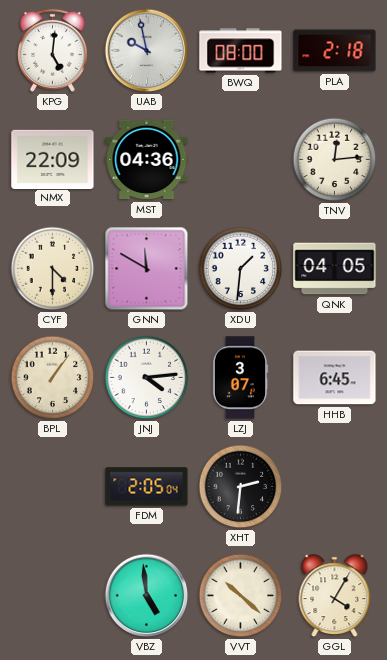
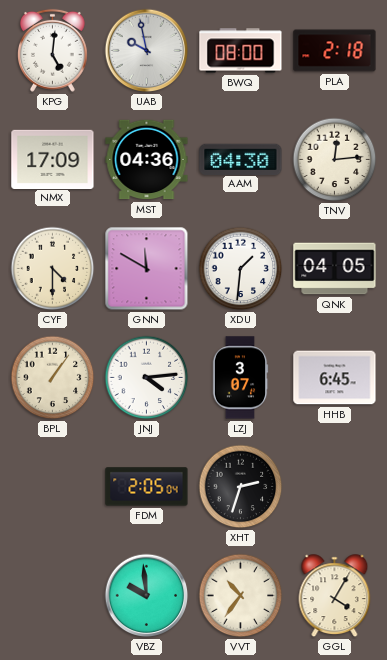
NMX: 22:09 -> 17:09 (53, 159)
AAM: none -> 04:30 (241, 159)
XHT: 2:31 -> 2:33 (241, 487)
VBZ: 4:59 -> 9:59 (147, 596)
VVT: 10:22 -> 10:36 (241, 596)
